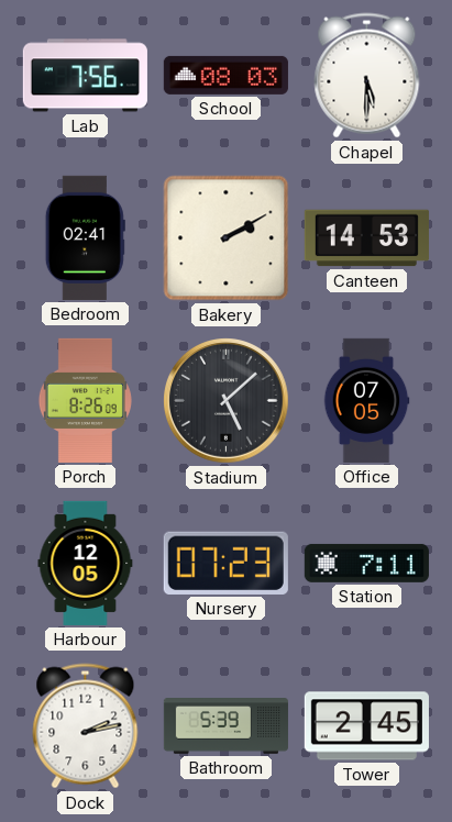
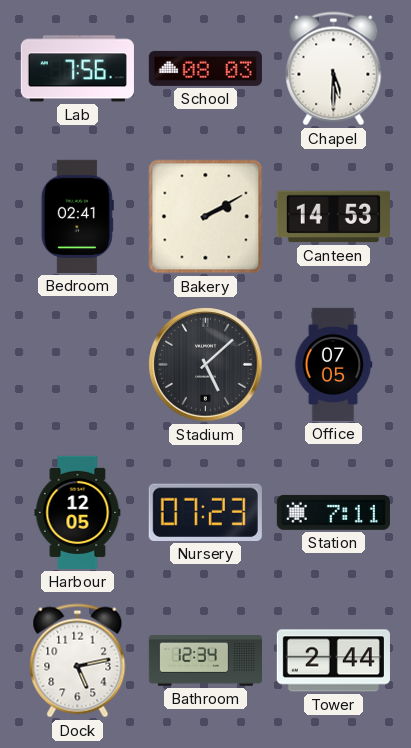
Porch: 8:26 -> none (85, 400)
Dock: 2:13 -> 5:13 (78, 661)
Bathroom: 5:39 -> 12:34 (205, 661)
Tower: 2:45 -> 2:44 (333, 661)
